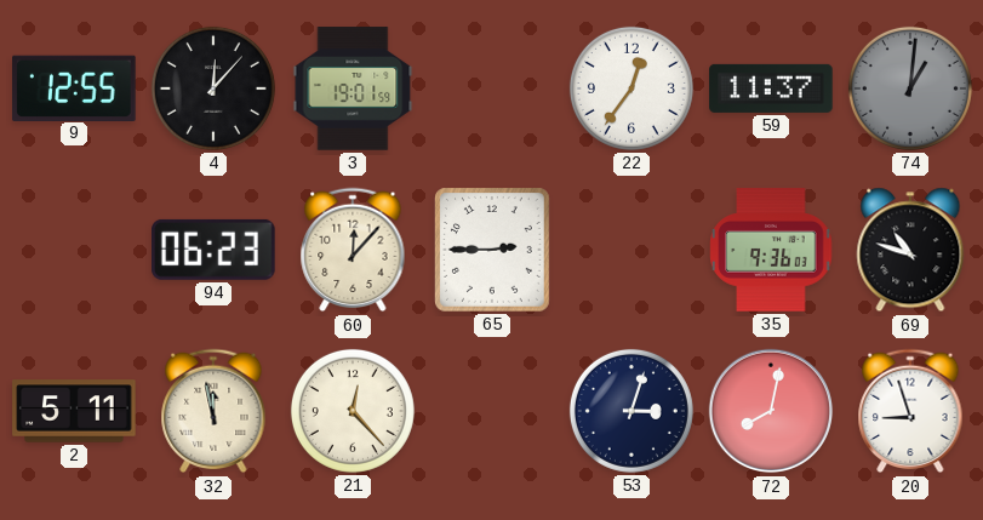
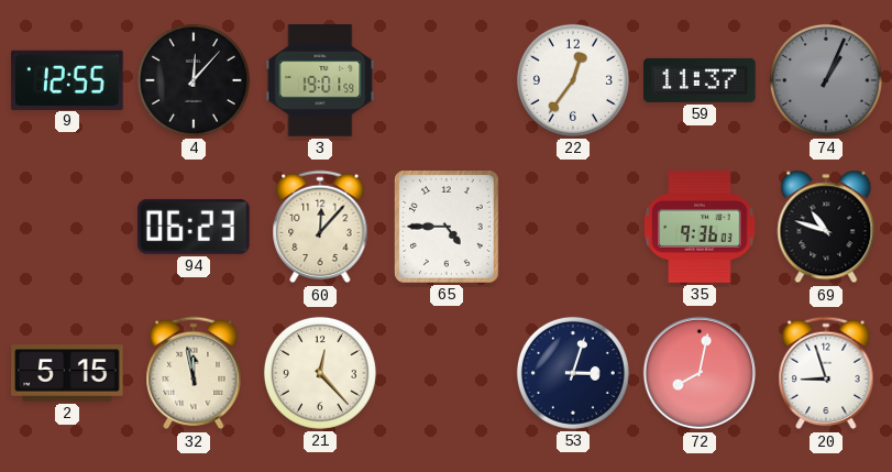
74: 1:01 -> 1:04 (826, 80)
65: 2:45 -> 4:45 (448, 228)
2: 5:11 -> 5:15 (67, 373)
